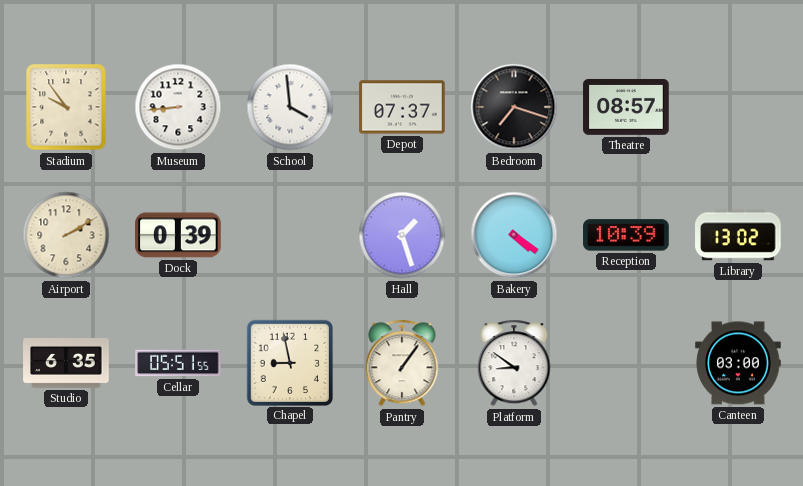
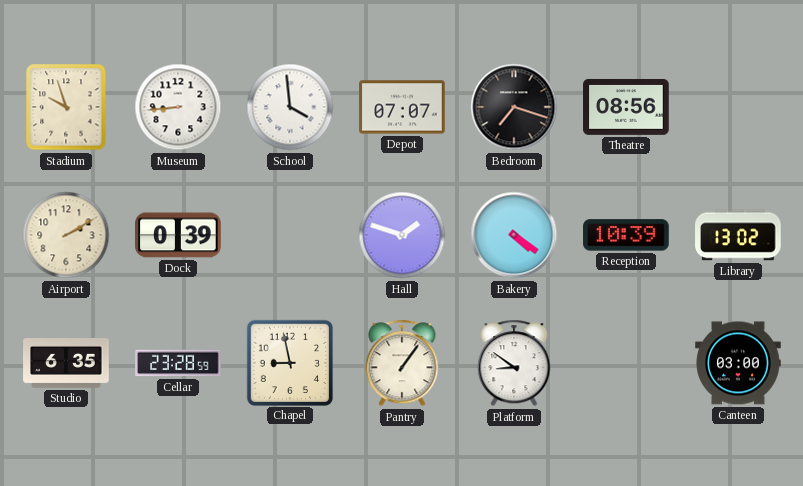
Stadium: 9:54 -> 9:57 (66, 107)
Depot: 07:37 -> 07:07 (402, 107)
Theatre: 08:57 -> 08:56 (626, 107)
Hall: 1:27 -> 1:48 (402, 235)
Cellar: 05:51 -> 23:28 (178, 363)
